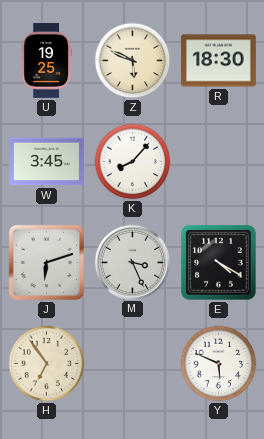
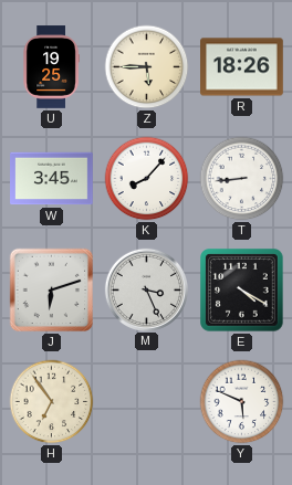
Z: 5:49 -> 5:45 (147, 67)
R: 18:30 -> 18:26 (242, 67)
T: none -> 8:44 (242, 179)
